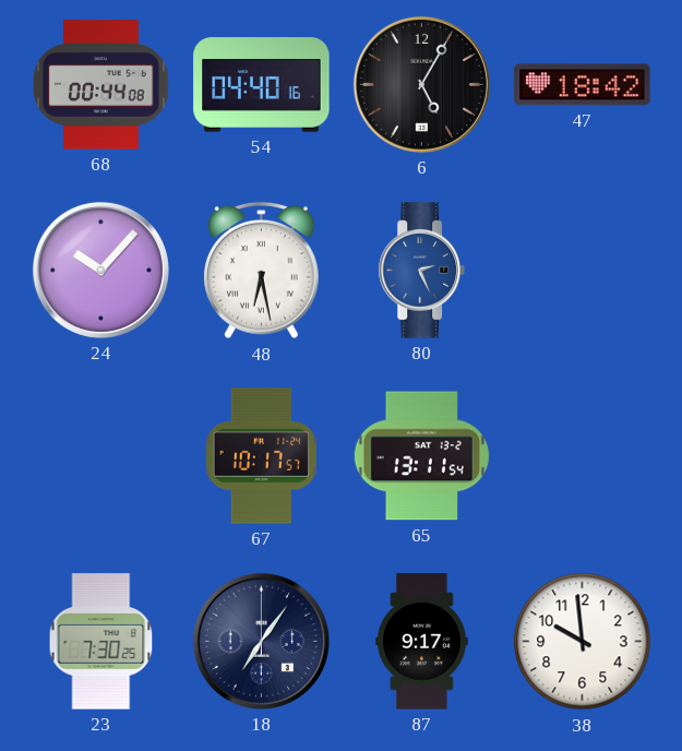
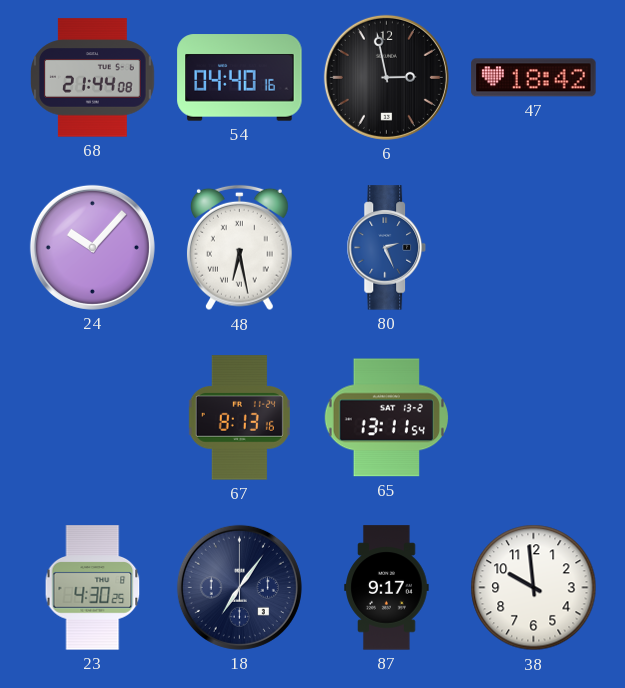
68: 00:44 -> 21:44 (93, 78)
6: 5:05 -> 2:58 (386, 77)
67: 10:17 -> 8:13 (239, 418)
23: 7:30 -> 4:30 (93, 588)
